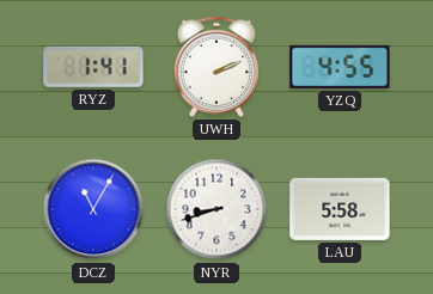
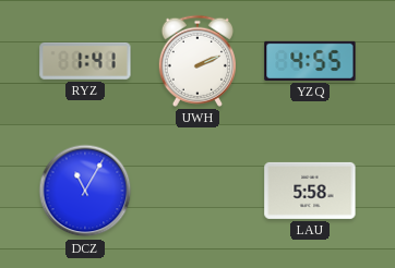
NYR: 8:42 -> none (216, 209)
